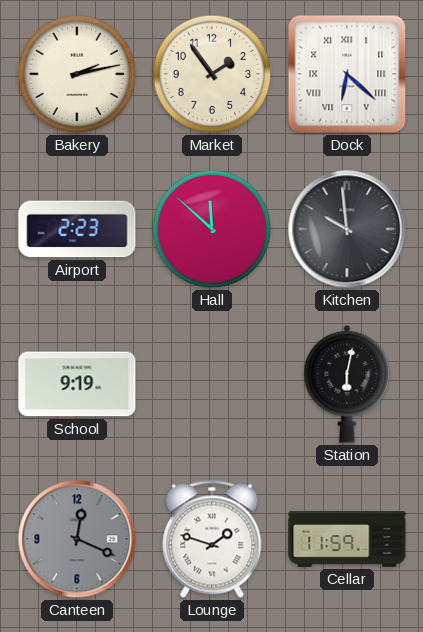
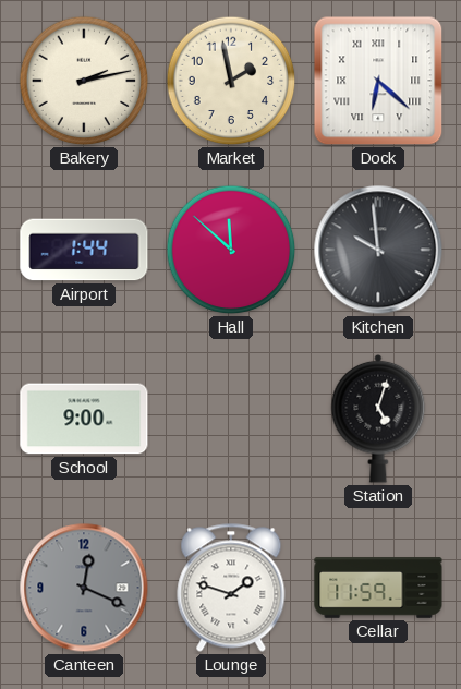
Market: 1:54 -> 1:58 (231, 81)
Airport: 2:23 -> 1:44 (84, 250)
School: 9:19 -> 9:00 (84, 419)
Station: 6:02 -> 5:03 (378, 419)
